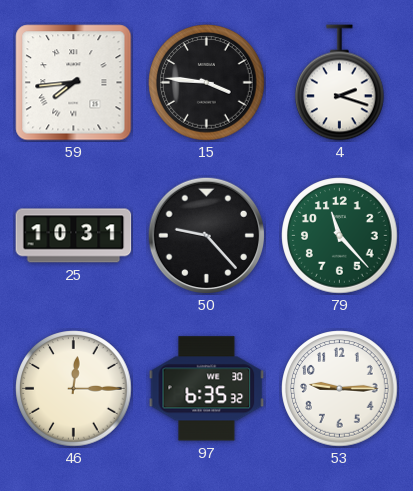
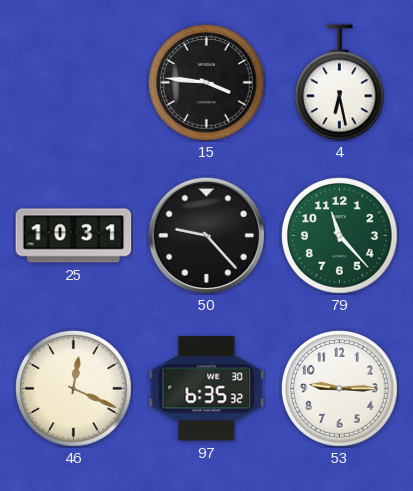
59: 7:44 -> none (74, 83)
4: 2:18 -> 6:28 (340, 83)
46: 12:15 -> 12:19 (74, 389)
